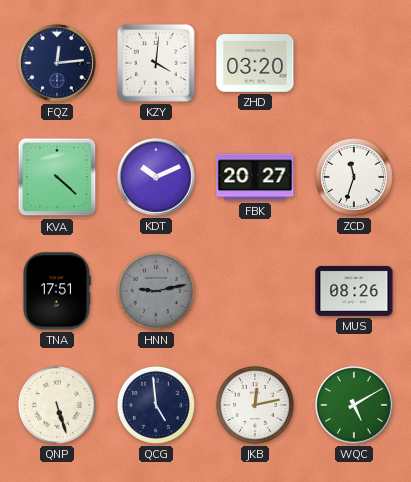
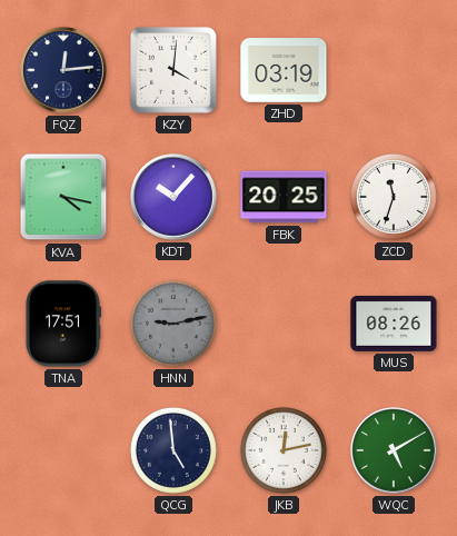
ZHD: 03:20 -> 03:19 (284, 70)
KVA: 4:22 -> 4:17 (63, 197)
KDT: 10:11 -> 10:07 (173, 197)
FBK: 20:27 -> 20:25 (284, 197)
QNP: 5:27 -> none (57, 405)
